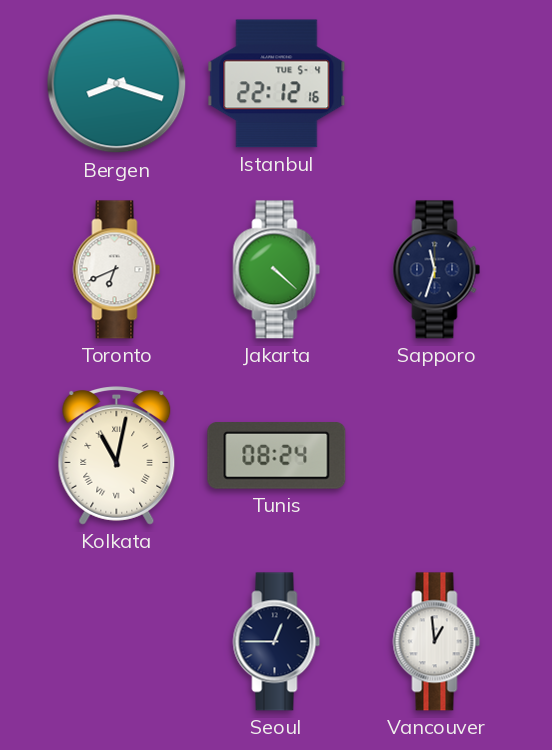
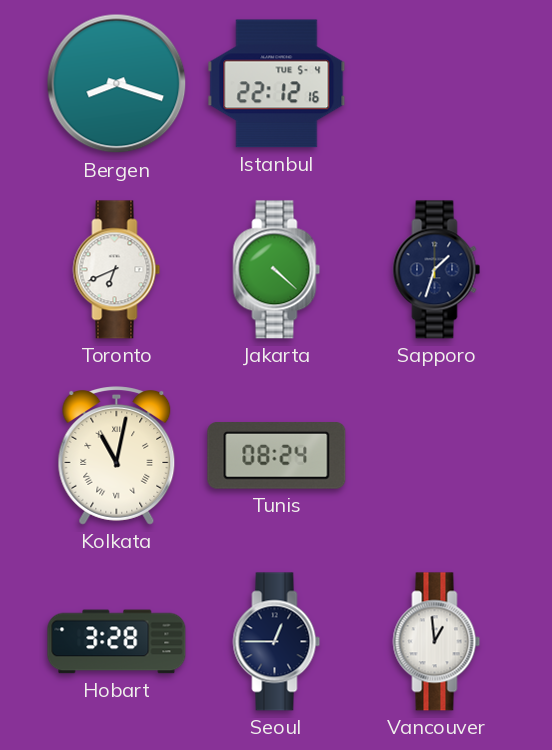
Sapporo: 11:33 -> 1:33 (437, 270)
Hobart: none -> 3:28 (117, 642)
